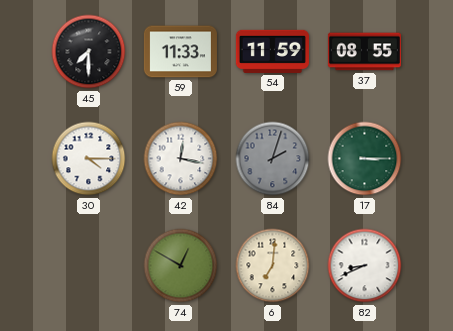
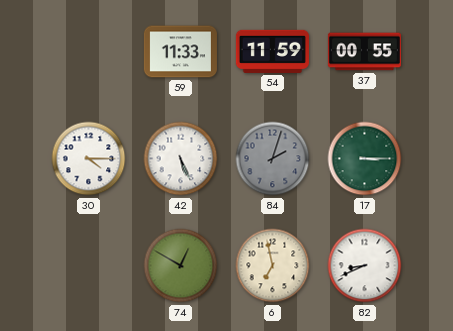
45: 7:30 -> none (89, 52)
37: 08:55 -> 00:55 (364, 52)
42: 12:17 -> 5:26 (181, 159)
6: 7:01 -> 6:58 (273, 266)
